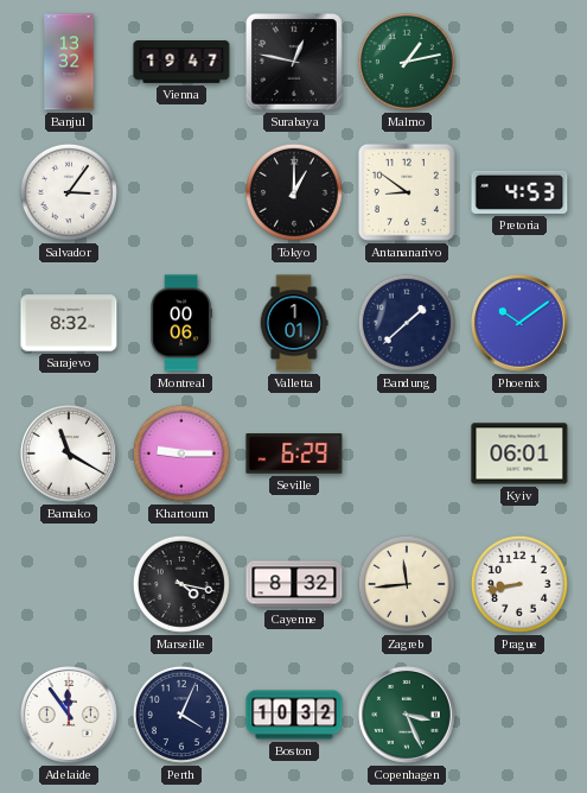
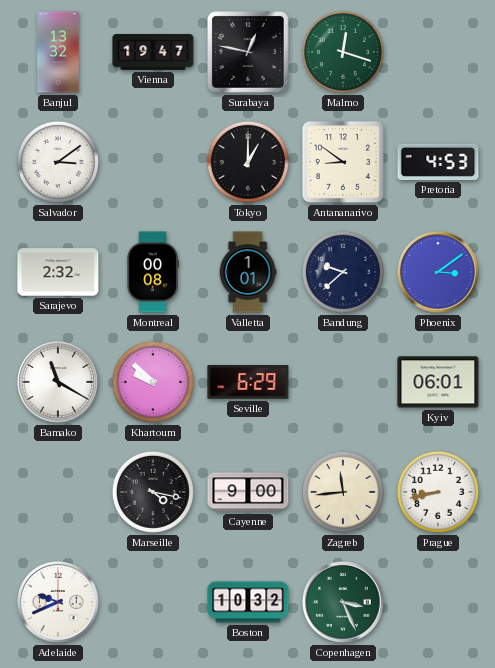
Malmo: 1:13 -> 12:18 (343, 52)
Salvador: 3:06 -> 3:09 (58, 162)
Sarajevo: 8:32 -> 2:32 (58, 272)
Montreal: 00:06 -> 00:08 (153, 272)
Bandung: 1:38 -> 9:38 (343, 272)
Phoenix: 10:09 -> 3:09 (439, 273)
Khartoum: 9:15 -> 9:52 (153, 382)
Cayenne: 8:32 -> 9:00 (248, 492)
Adelaide: 11:54 -> 9:41 (59, 603)
Perth: 4:04 -> none (181, 715)
